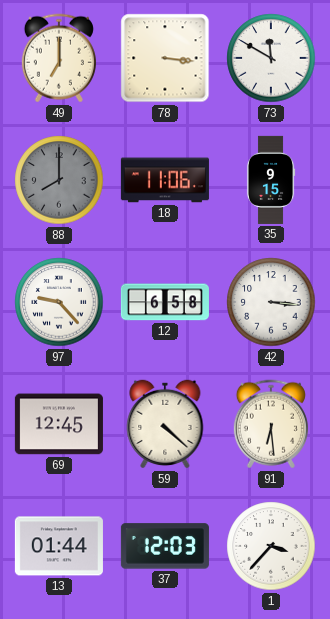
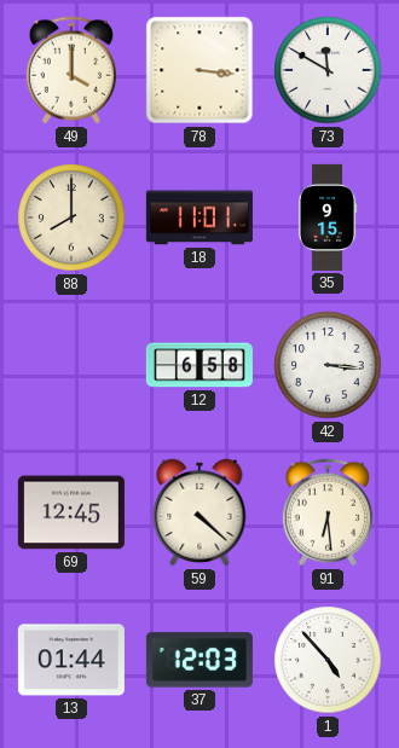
49: 7:00 -> 4:00 (71, 70)
88 dial: grey -> cream (71, 218)
18: 11:06 -> 11:01 (199, 218)
97: 9:23 -> none (59, 302)
1: 3:37 -> 4:53 (328, 660)
